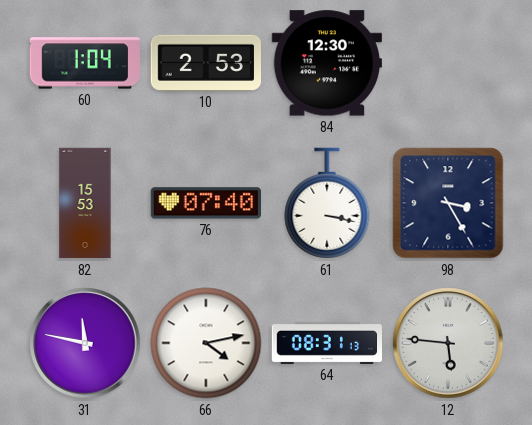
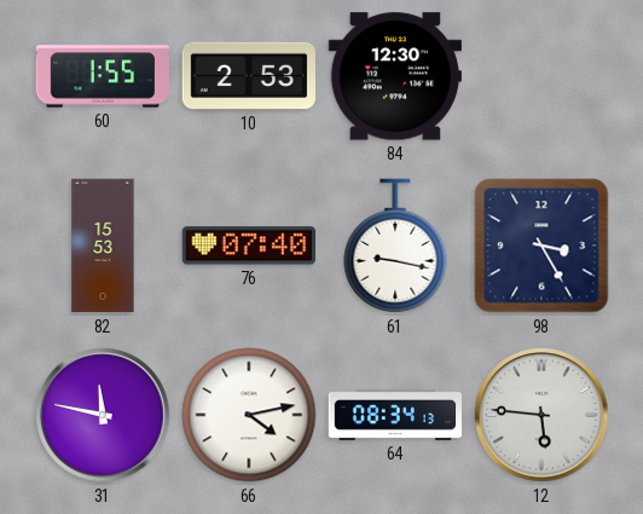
60: 1:04 -> 1:55 (102, 76)
61: 3:17 -> 9:17 (395, 246)
64: 08:31 -> 08:34 (395, 415)
